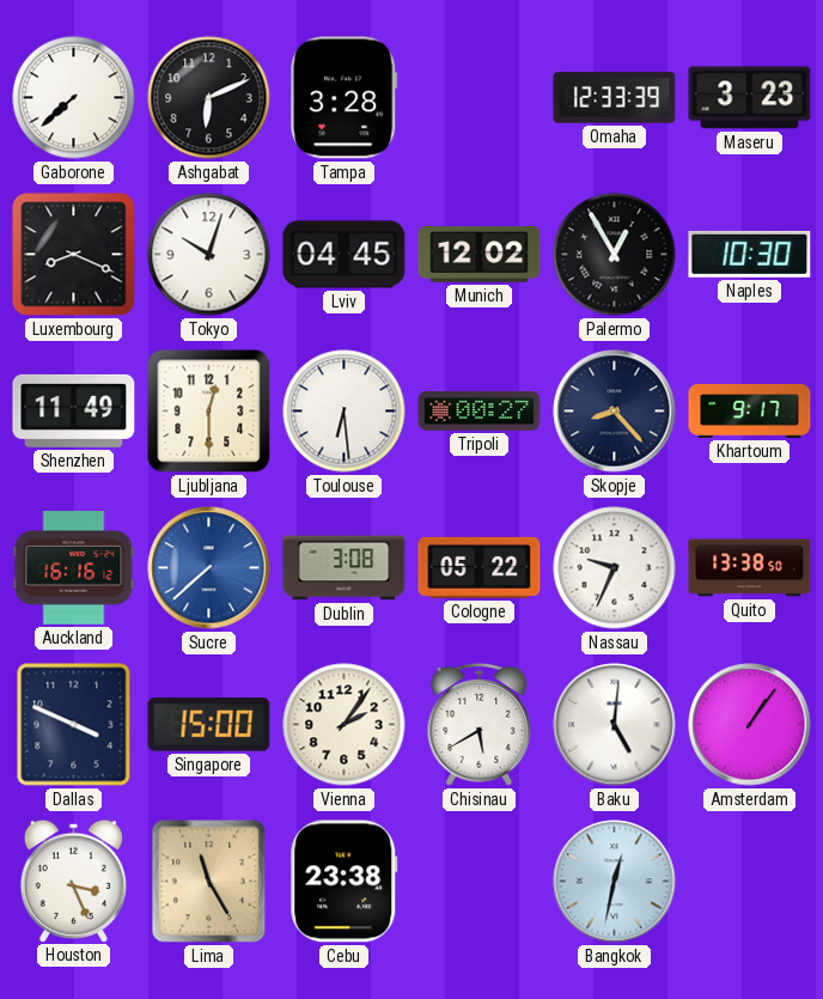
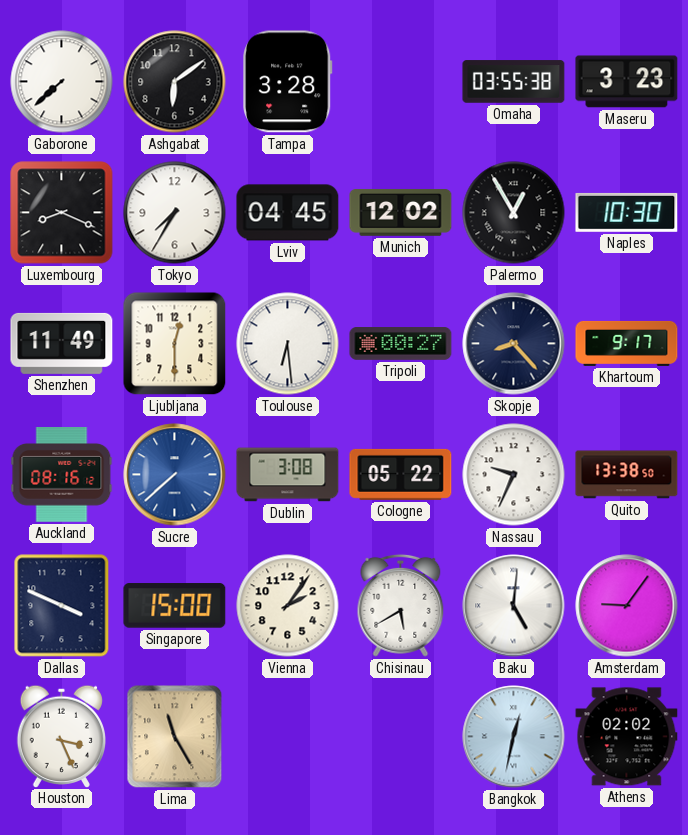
Ashgabat: 6:11 -> 6:09 (175, 82)
Omaha: 12:33 -> 03:55 (514, 82)
Tokyo: 10:03 -> 7:35 (175, 213)
Auckland: 16:16 -> 08:16 (62, 475)
Amsterdam: 1:06 -> 9:06 (627, 606)
Cebu: 23:38 -> none (345, 882)
Athens: none -> 02:02 (627, 737)
